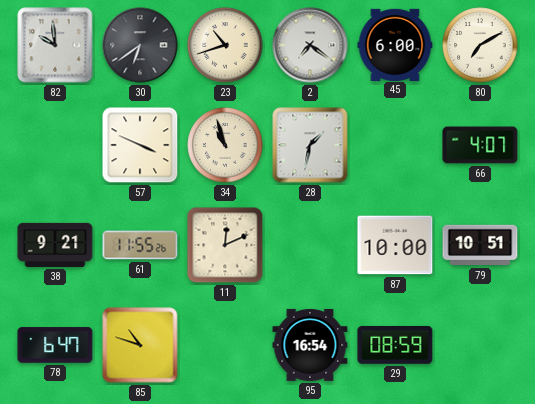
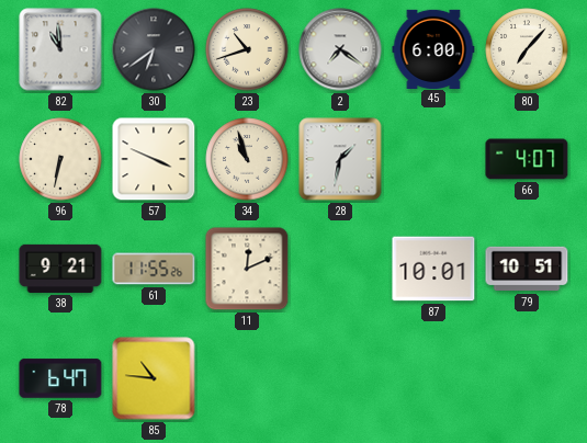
82: 9:59 -> 10:59 (60, 49)
80: 7:10 -> 7:07 (527, 49)
96: none -> 6:32 (60, 159)
87: 10:00 -> 10:01 (433, 269)
85: 10:48 -> 10:46 (154, 378)
95: 16:54 -> none (310, 345)
29: 08:59 -> none (395, 345)
